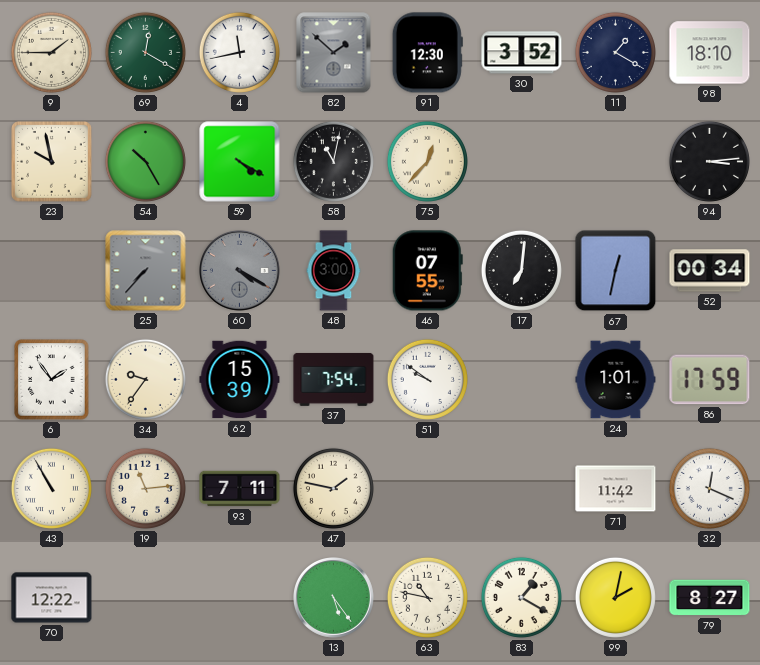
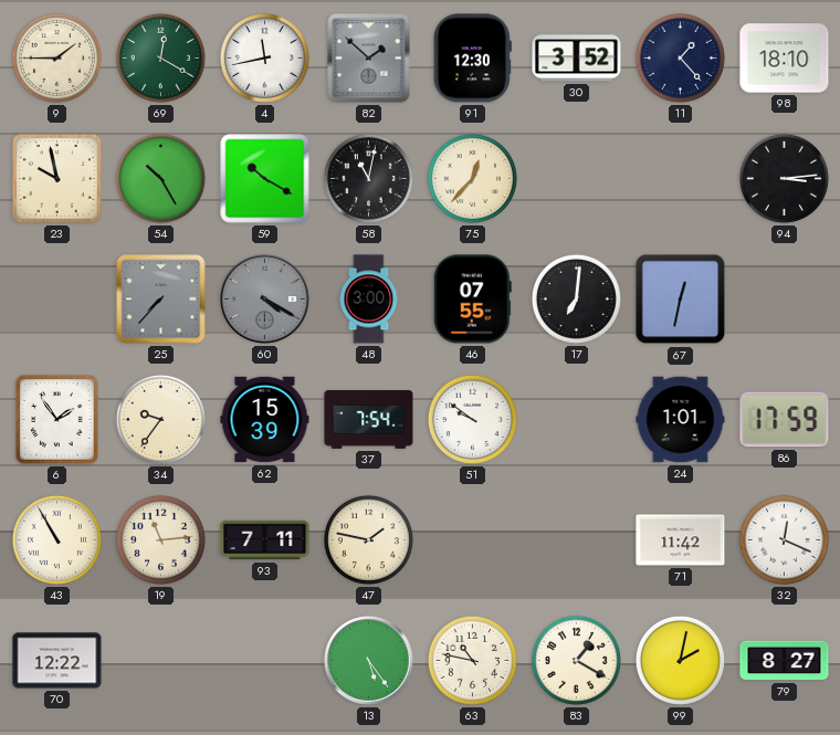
11: 1:20 -> 1:23 (680, 57)
59: 4:20 -> 10:20 (265, 179)
52: 00:34 -> none (710, 271)
